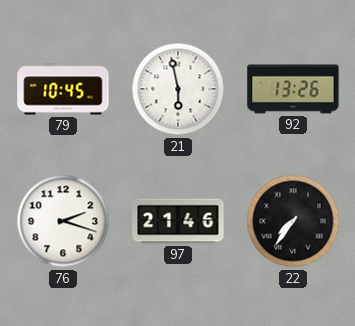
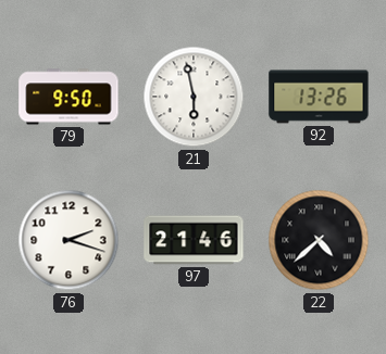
79: 10:45 -> 9:50 (69, 97)
22: 7:36 -> 4:38 (319, 240)
